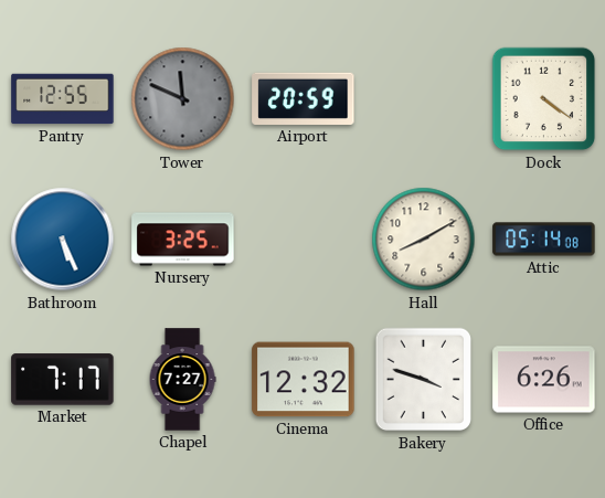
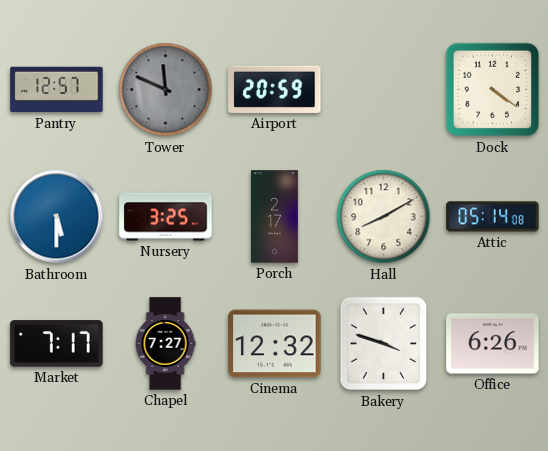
Pantry: 12:55 -> 12:57 (57, 90)
Bathroom: 5:26 -> 5:30 (57, 217)
Porch: none -> 2:17 (274, 217)
